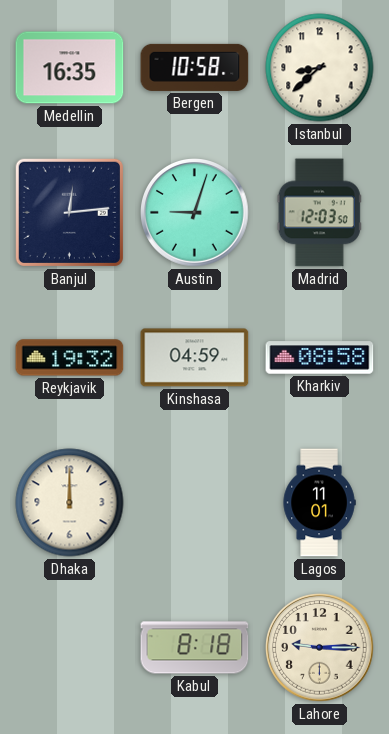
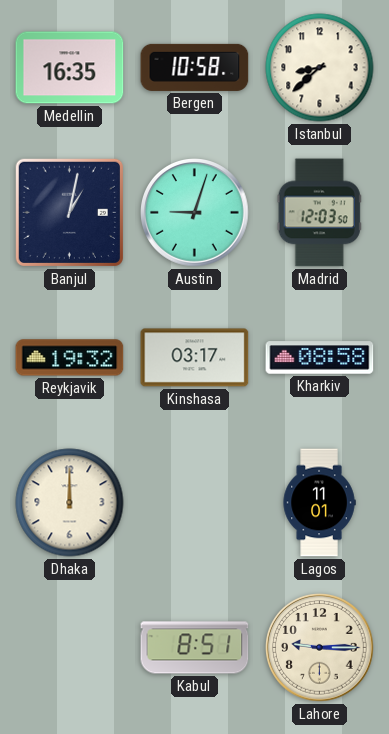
Banjul: 12:14 -> 1:02 (69, 212)
Kinshasa: 04:59 -> 03:17 (195, 358)
Kabul: 8:18 -> 8:51 (195, 648)
